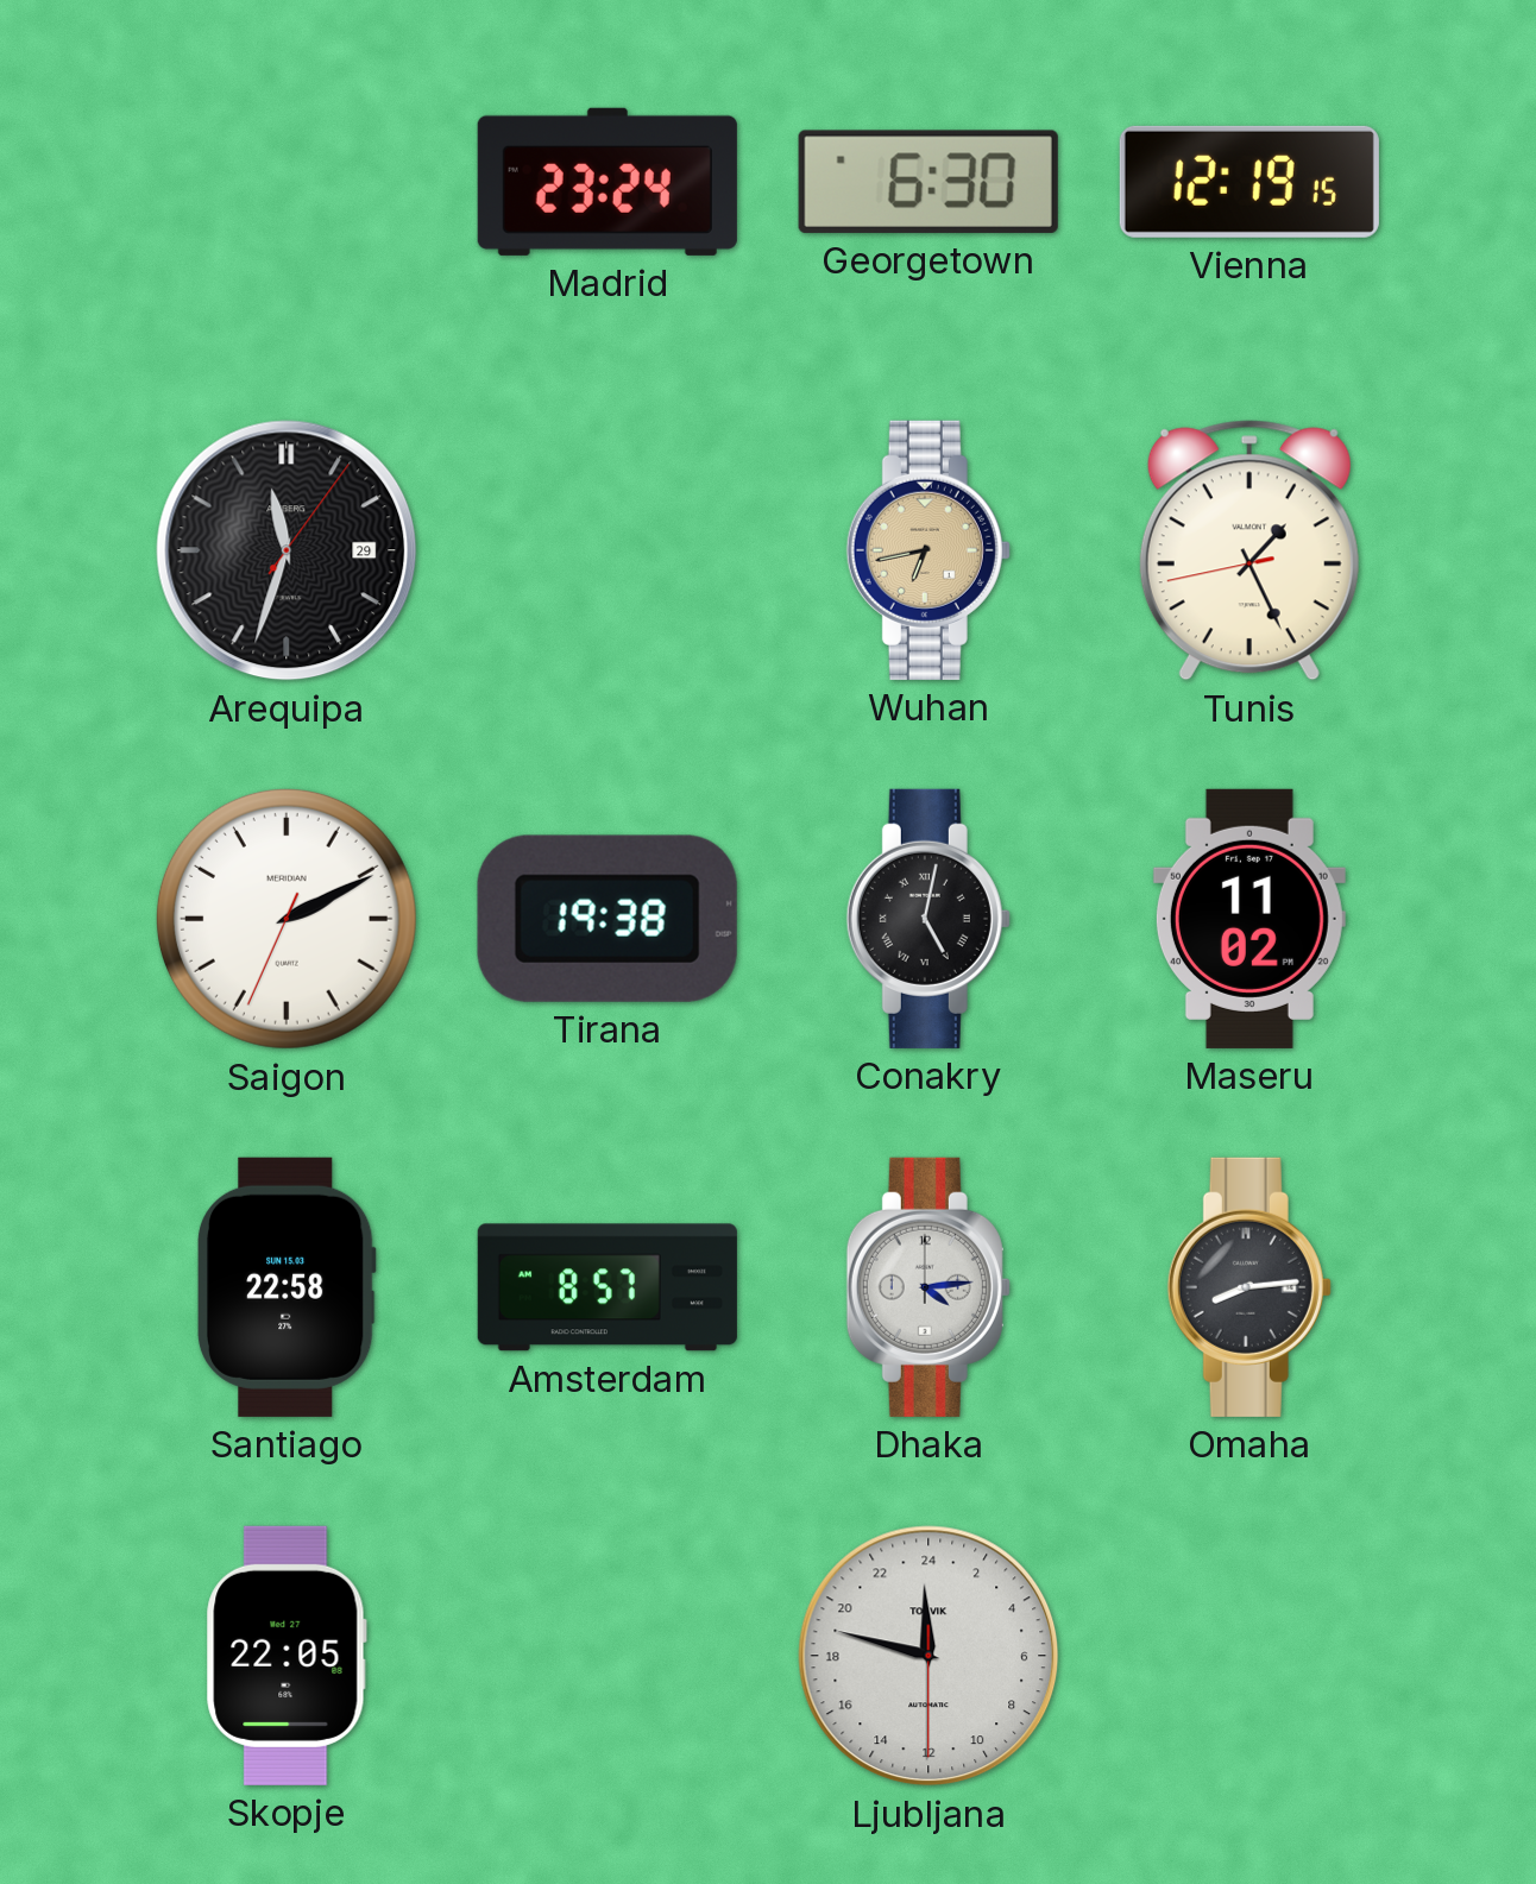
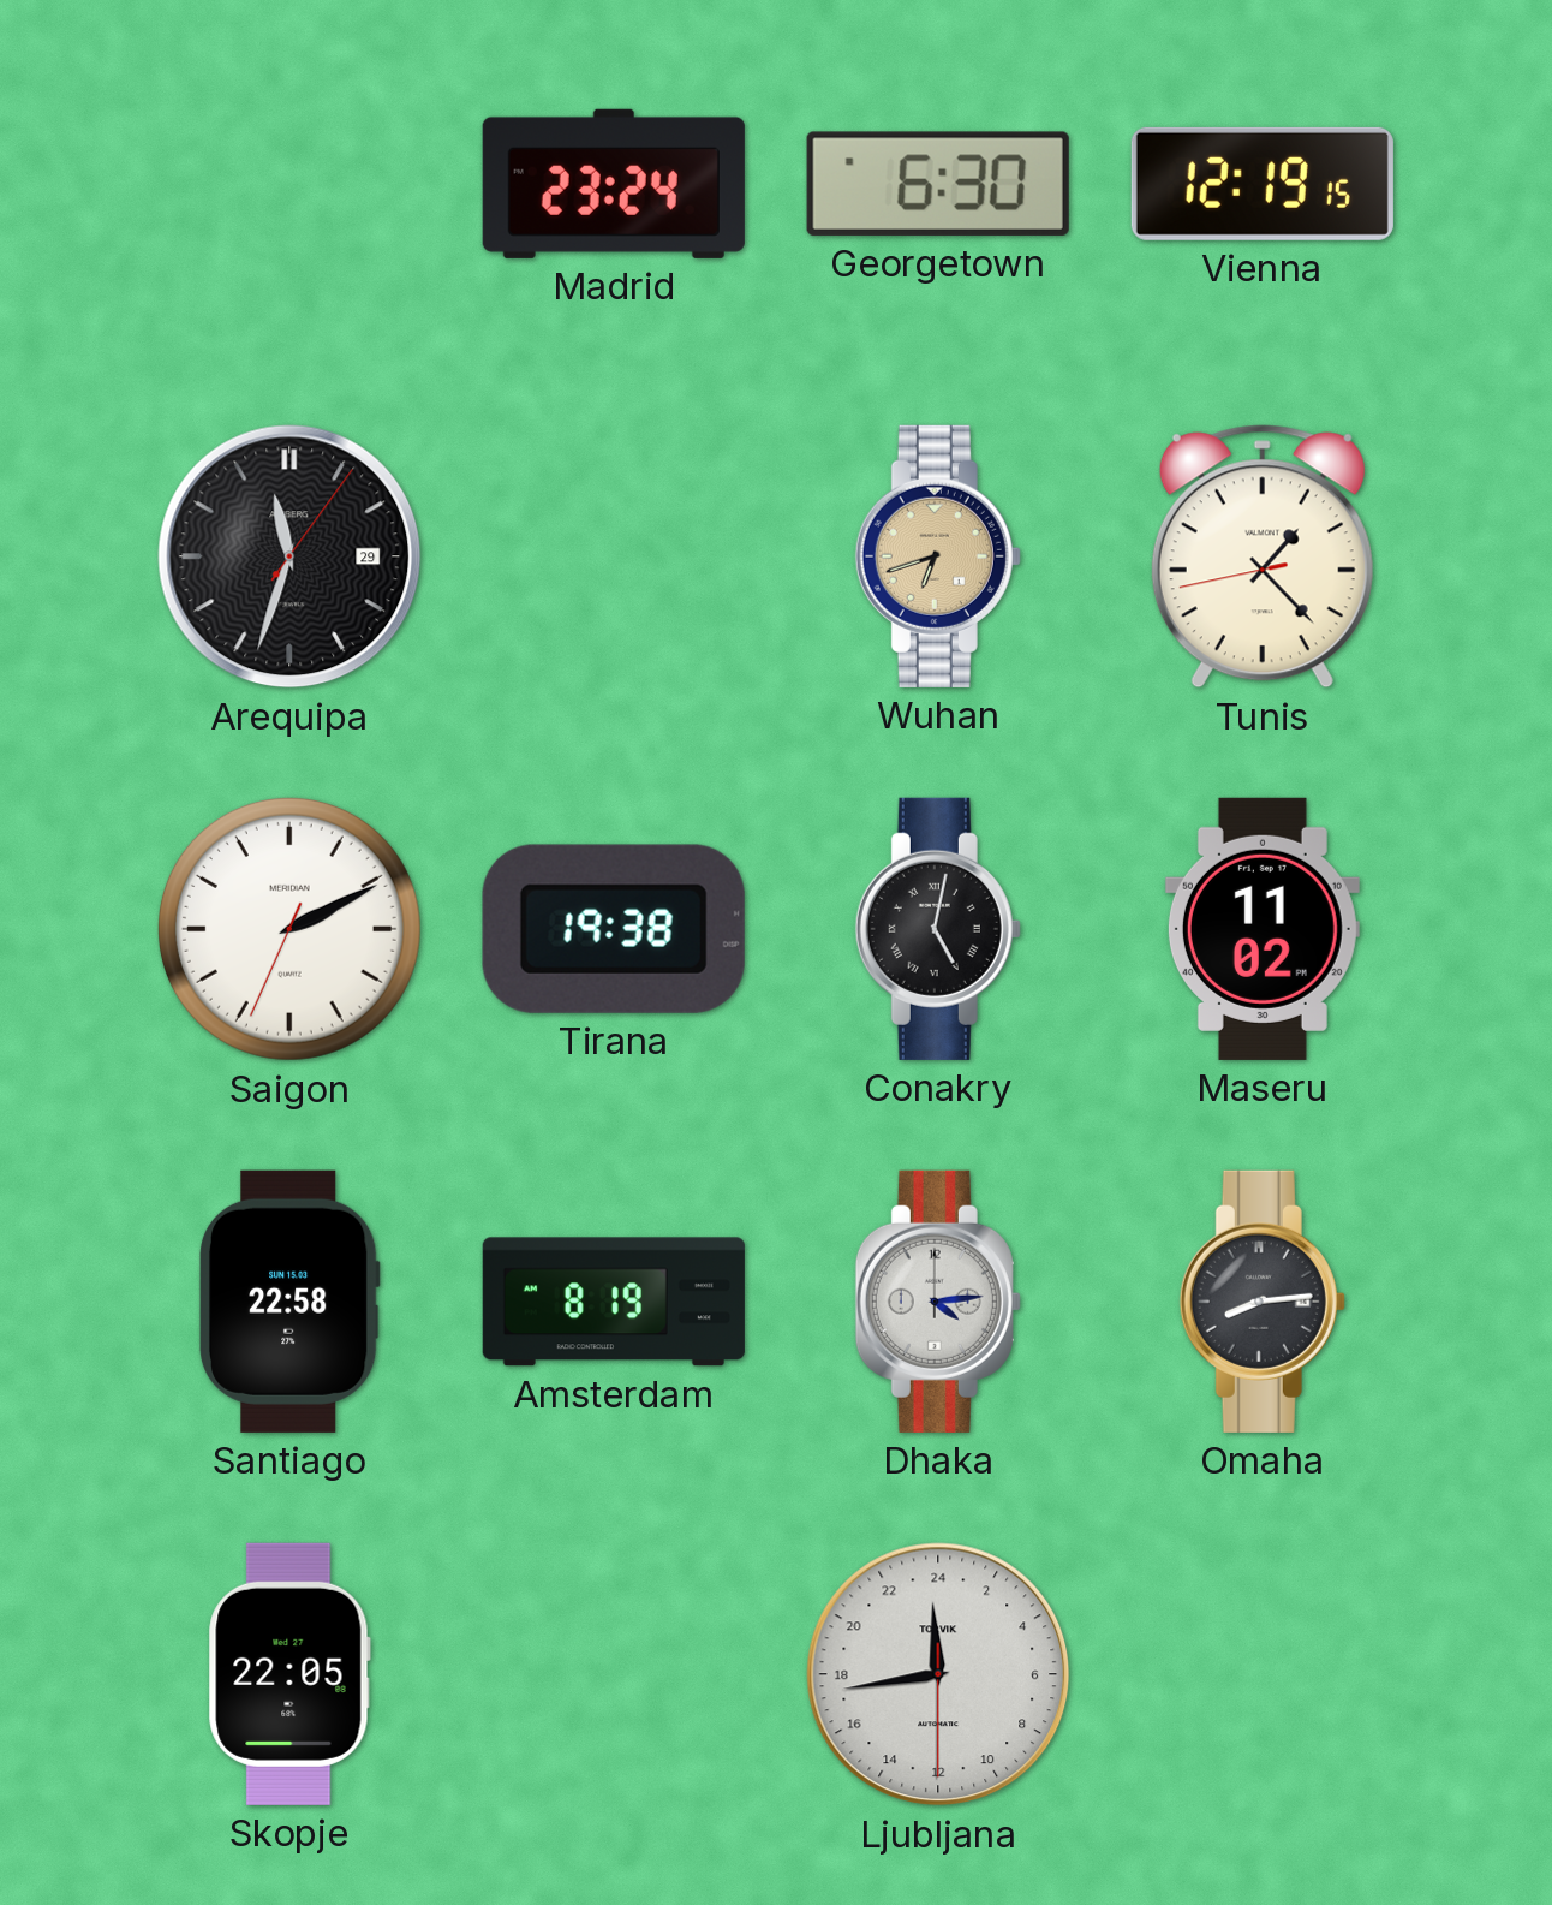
Wuhan: 6:43 -> 6:42 (938, 556)
Tunis: 1:25 -> 1:22 (1263, 556)
Amsterdam: 8:57 -> 8:19 (614, 1302)
Ljubljana: 23:47 -> 23:43 (938, 1674)
